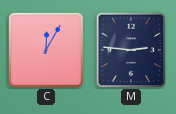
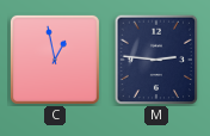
C: 12:05 -> 12:58 (55, 60)
